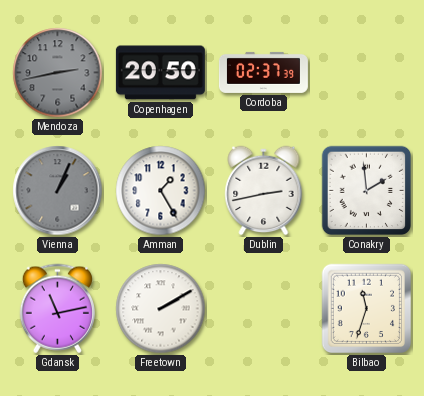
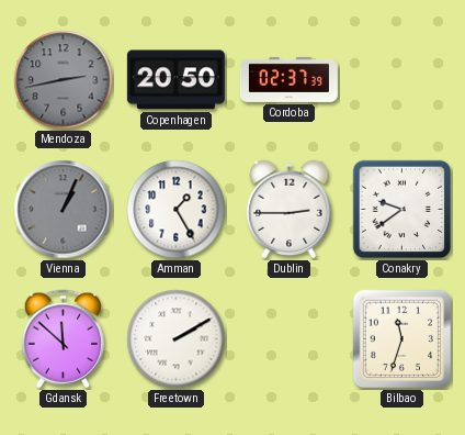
Dublin: 2:43 -> 2:45 (290, 210)
Conakry: 1:59 -> 9:39 (402, 210)
Gdansk: 11:13 -> 11:52 (63, 339)
